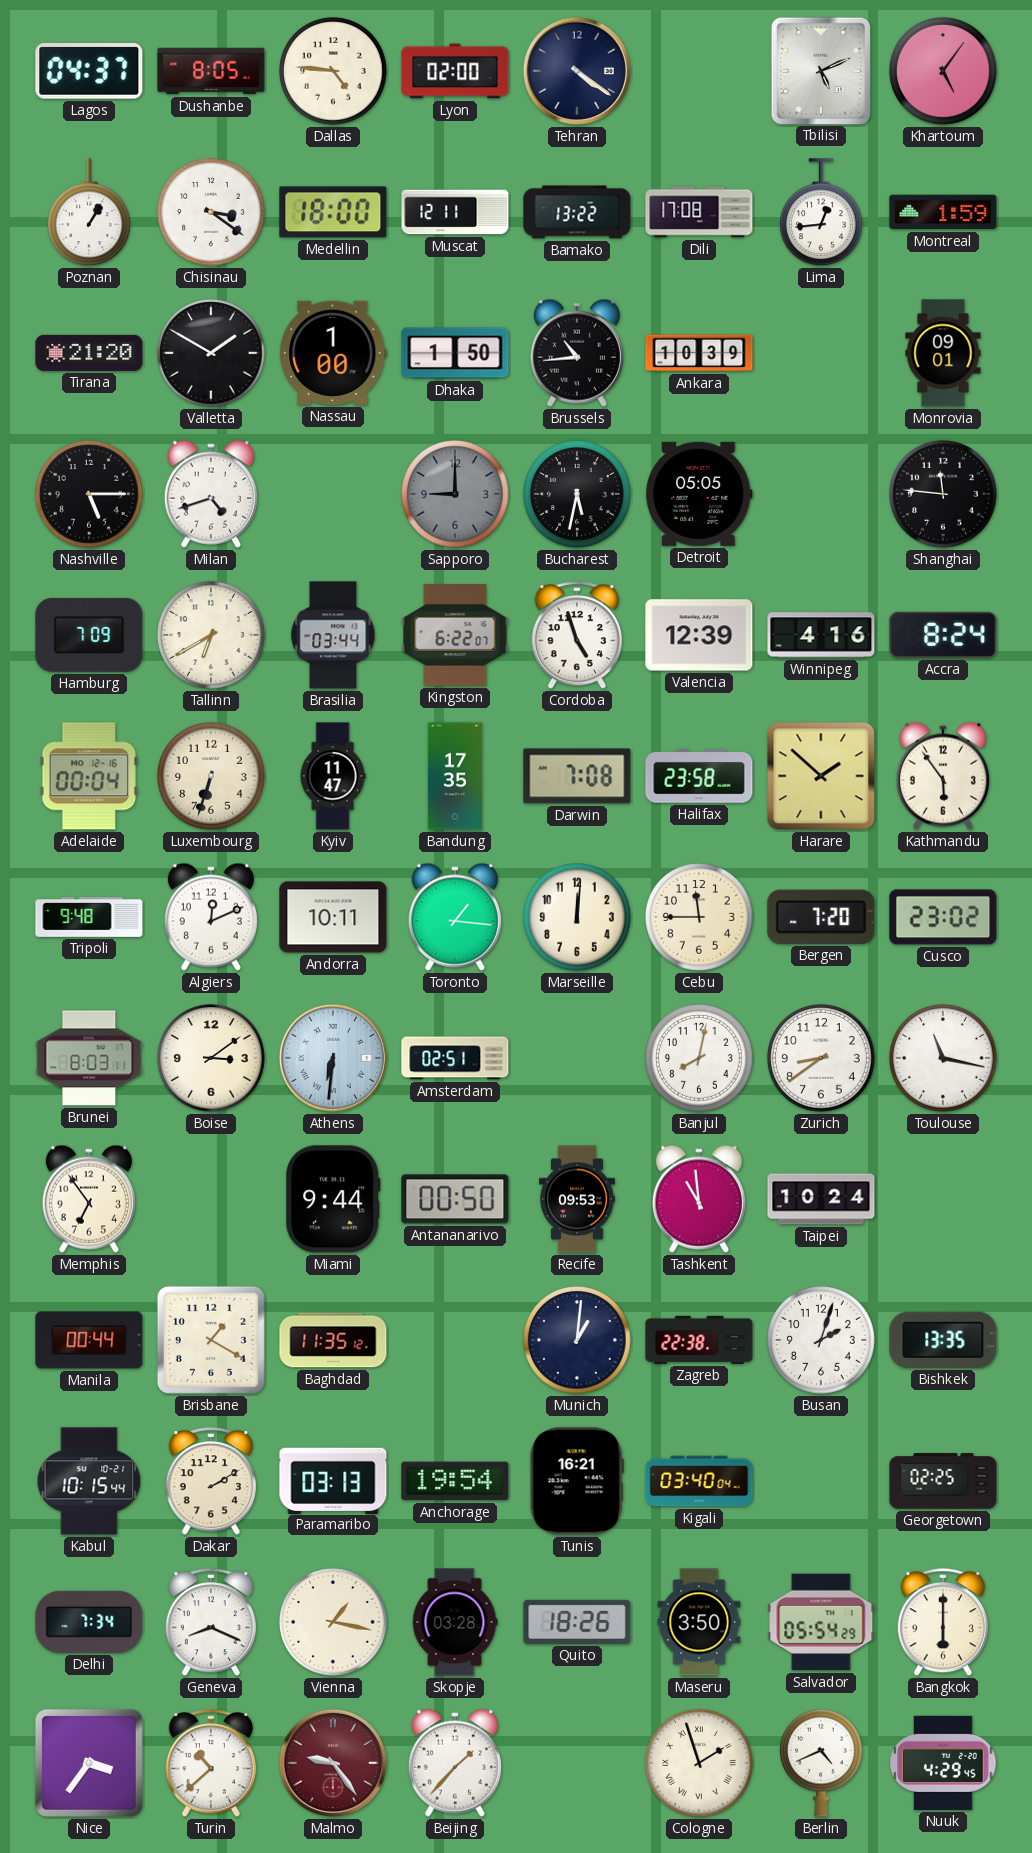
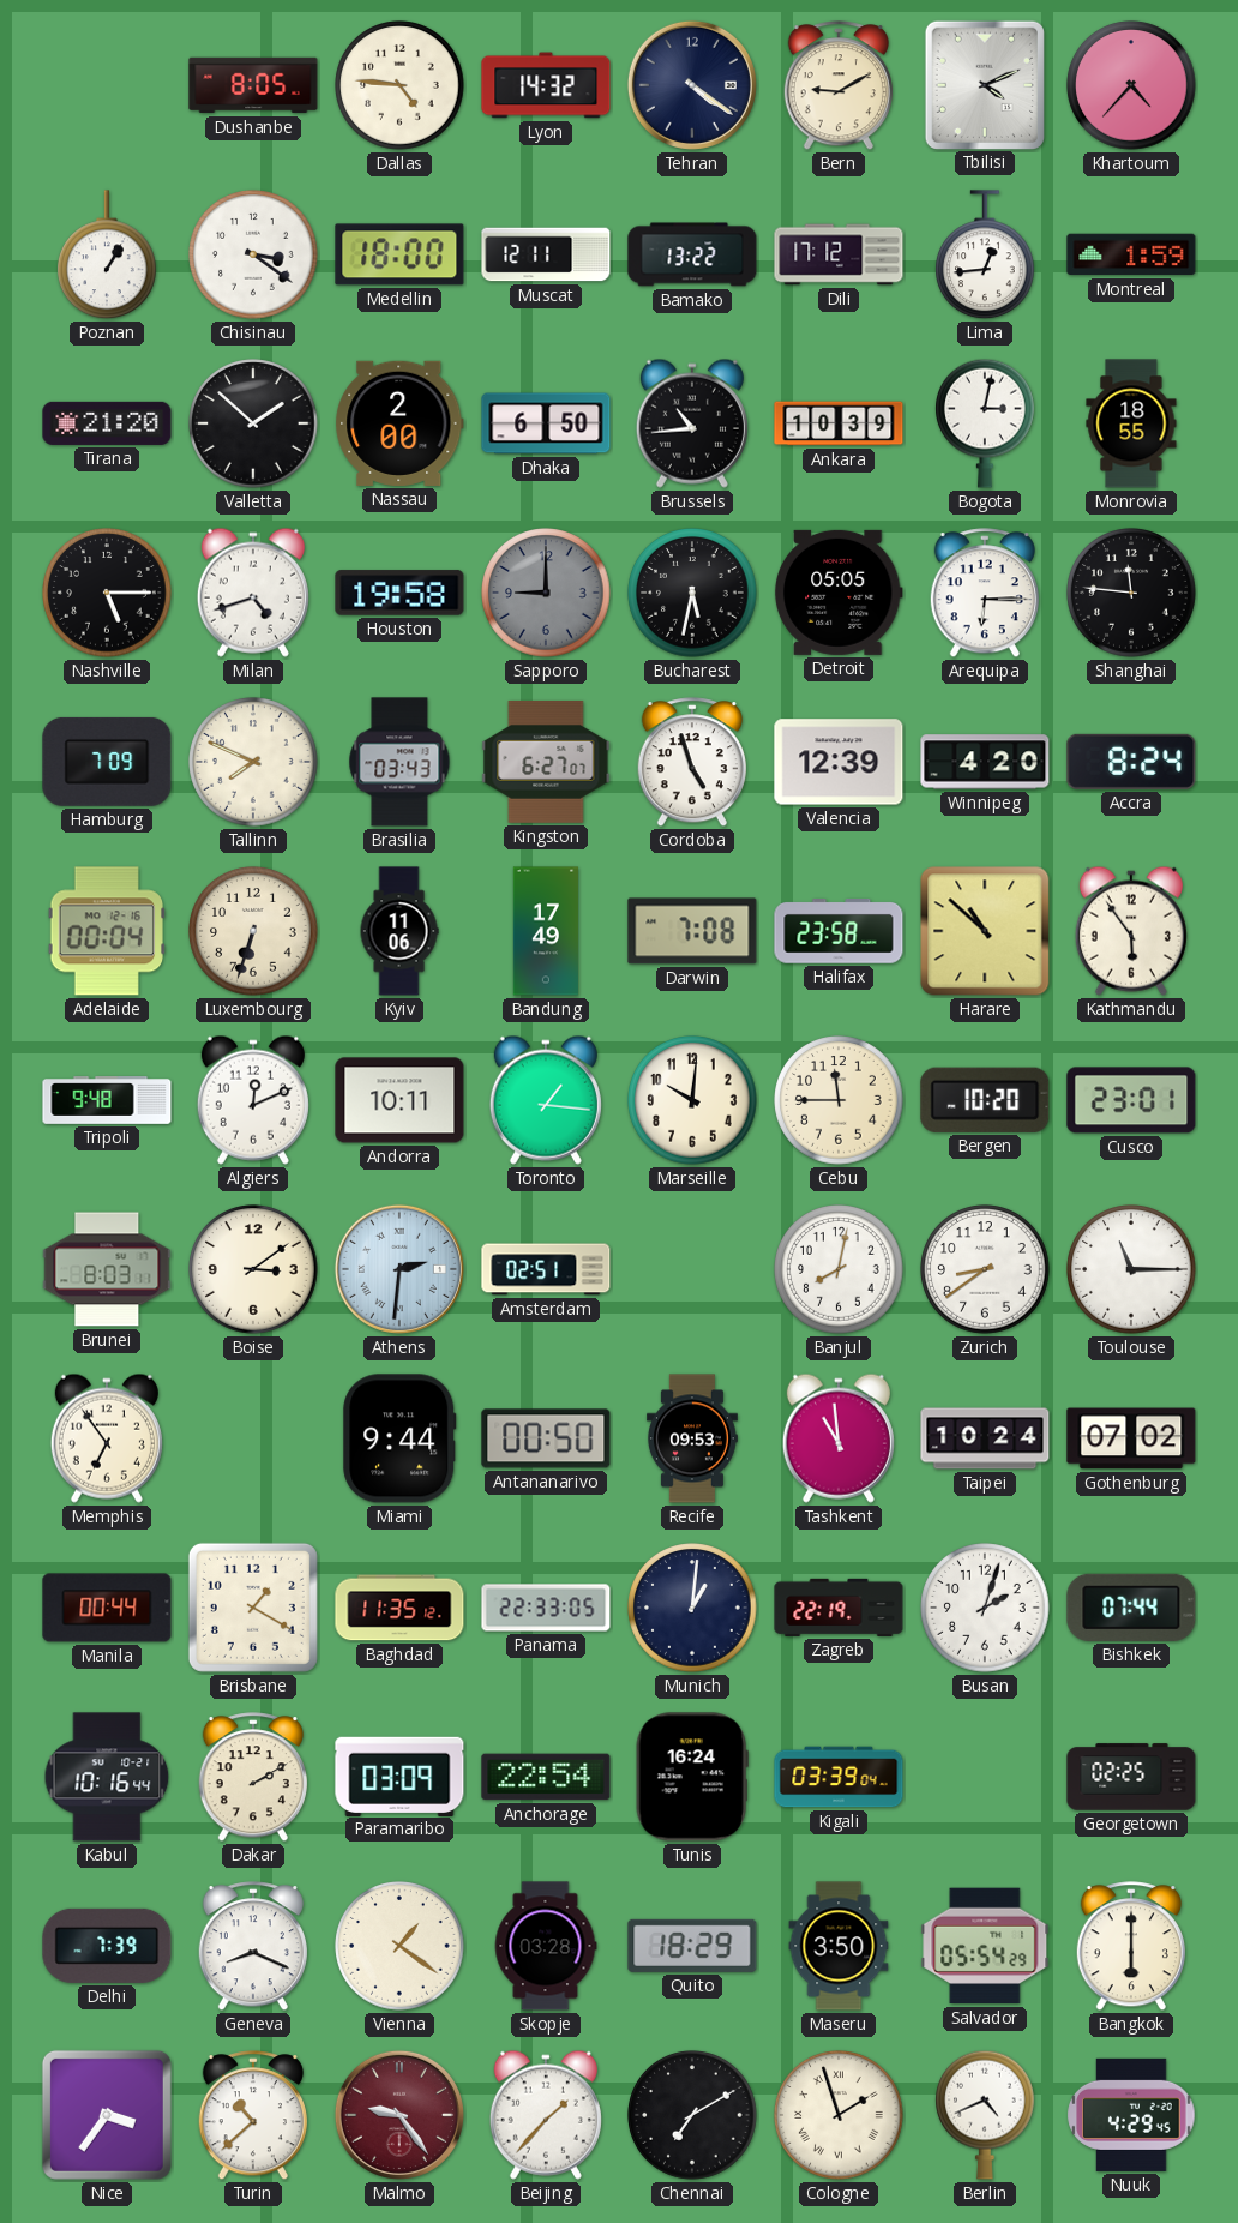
Lagos: 04:37 -> none (89, 72)
Lyon: 02:00 -> 14:32 (546, 85)
Bern: none -> 9:10 (839, 86)
Tbilisi: 5:11 -> 4:11 (984, 84)
Khartoum: 5:06 -> 4:37 (1131, 85)
Dili: 17:08 -> 17:12 (839, 254)
Valletta: 1:50 -> 1:52 (253, 423)
Nassau: 1:00 -> 2:00 (399, 423)
Dhaka: 1:50 -> 6:50 (546, 423)
Bogota: none -> 3:02 (986, 423)
Monrovia: 09:01 -> 18:55 (1131, 423)
Houston: none -> 19:58 (399, 593)
Arequipa: none -> 6:15 (985, 594)
Tallinn: 6:40 -> 7:49 (253, 762)
Brasilia: 03:44 -> 03:43 (399, 762)
Kingston: 6:22 -> 6:27 (546, 762)
Winnipeg: 4:16 -> 4:20 (985, 762)
Kyiv: 11:47 -> 11:06 (399, 931)
Bandung: 17:35 -> 17:49 (545, 931)
Harare: 1:52 -> 10:52 (985, 931)
Marseille: 12:01 -> 10:01 (692, 1100)
Bergen: 7:20 -> 10:20 (985, 1100)
Cusco: 23:02 -> 23:01 (1131, 1100)
Athens: 6:31 -> 2:31 (399, 1269)
Toulouse: 11:17 -> 11:15 (1131, 1269)
Gothenburg: none -> 07:02 (1131, 1438)
Panama: none -> 22:33 (546, 1608)
Zagreb: 22:38 -> 22:19 (839, 1608)
Bishkek: 13:35 -> 07:44 (1131, 1608)
Kabul: 10:15 -> 10:16 (107, 1777)
Paramaribo: 03:13 -> 03:09 (399, 1776)
Anchorage: 19:54 -> 22:54 (546, 1777)
Tunis: 16:21 -> 16:24 (692, 1777)
Kigali: 03:40 -> 03:39 (839, 1777)
Delhi: 7:34 -> 7:39 (107, 1946)
Vienna: 1:17 -> 1:21 (399, 1946)
Quito: 18:26 -> 18:29 (692, 1946)
Chennai: none -> 7:10 (692, 2115)
